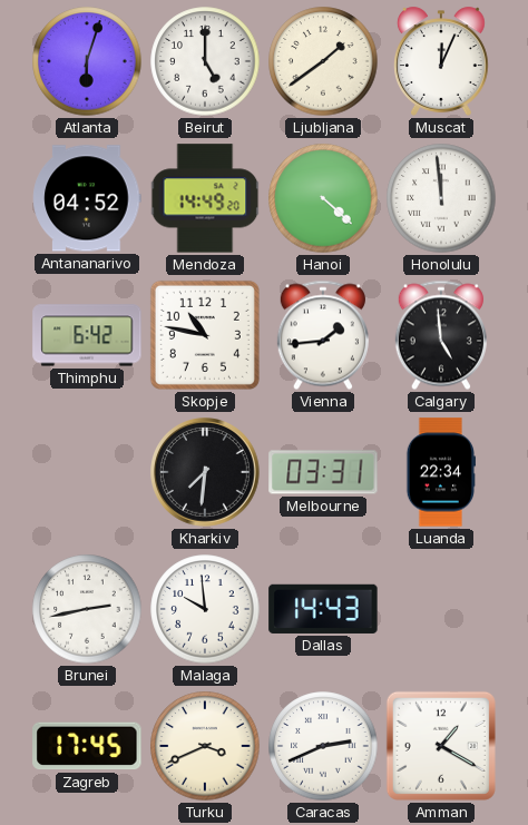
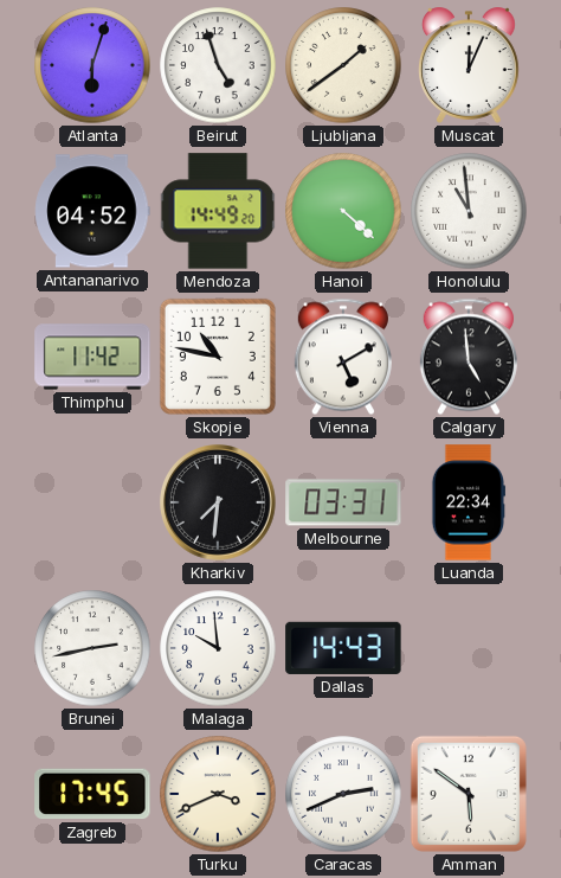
Beirut: 5:00 -> 4:57 (218, 65)
Honolulu: 11:59 -> 10:59 (469, 211)
Thimphu: 6:42 -> 11:42 (92, 357)
Vienna: 1:44 -> 5:10 (343, 357)
Amman: 1:20 -> 5:51 (469, 794)
